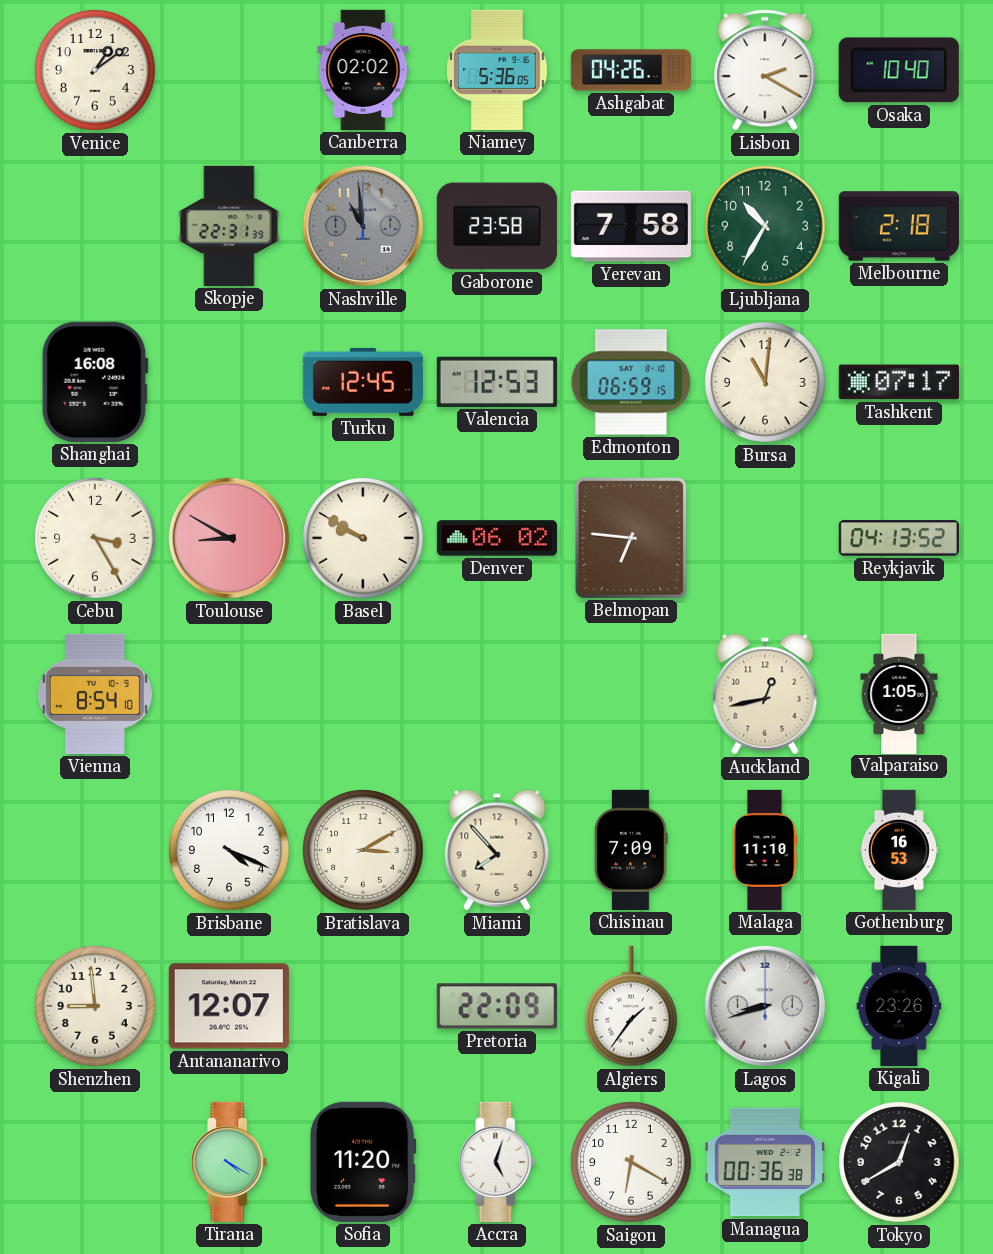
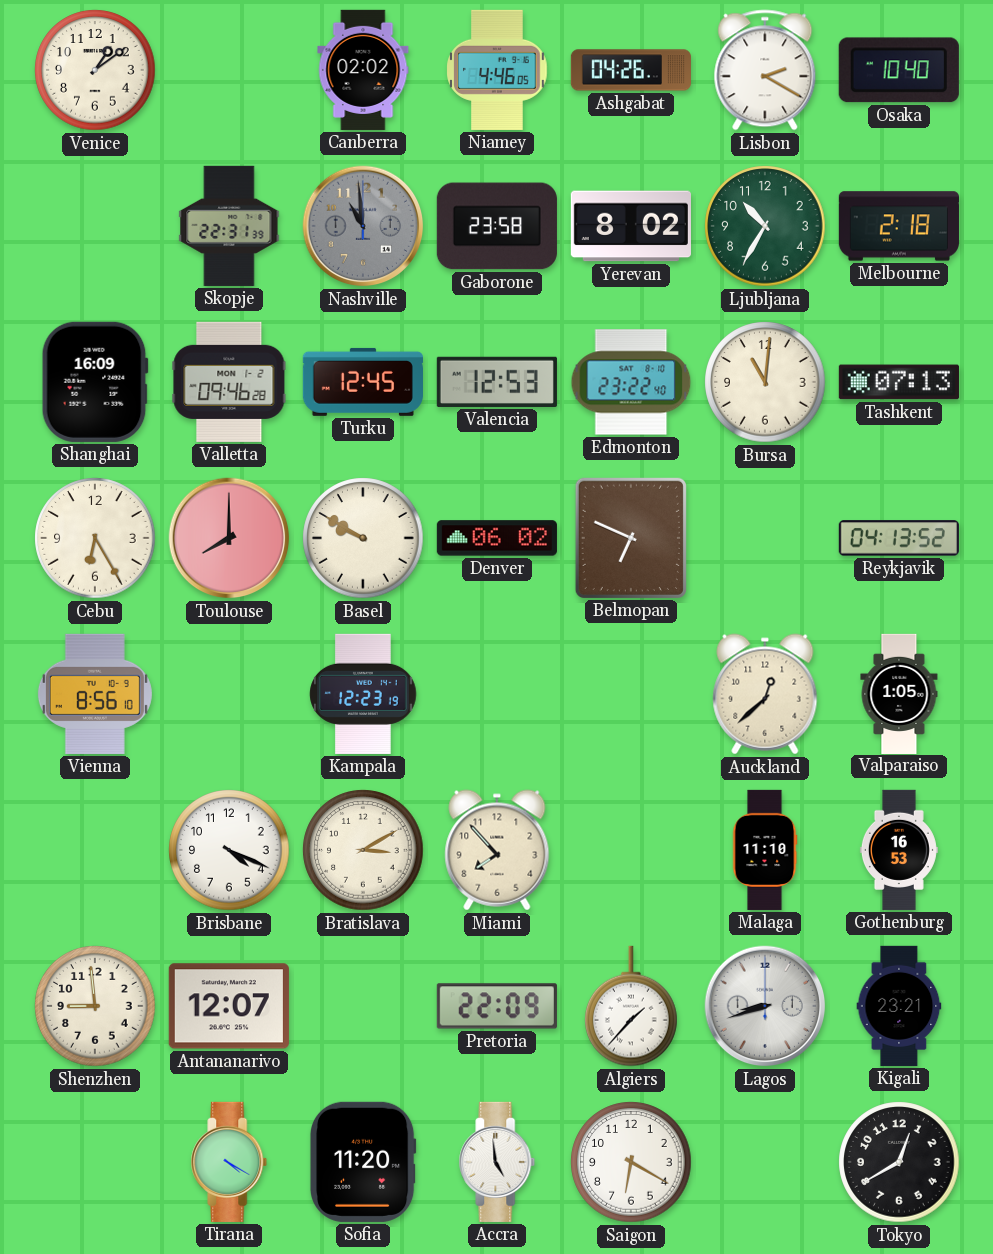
Niamey: 5:36 -> 4:46 (497, 70)
Yerevan: 7:58 -> 8:02 (631, 226)
Shanghai: 16:08 -> 16:09 (95, 382)
Valletta: none -> 09:46 (229, 382)
Edmonton: 06:59 -> 23:22 (631, 382)
Tashkent: 07:17 -> 07:13 (899, 382)
Cebu: 3:25 -> 6:25 (95, 538)
Toulouse: 8:50 -> 8:00 (229, 538)
Belmopan: 6:46 -> 6:49 (631, 538)
Vienna: 8:54 -> 8:56 (95, 694)
Kampala: none -> 12:23 (363, 694)
Auckland: 12:43 -> 12:38 (765, 694)
Chisinau: 7:09 -> none (631, 850)
Algiers: 1:36 -> 1:37 (632, 1006)
Kigali: 23:26 -> 23:21 (899, 1006)
Accra: 5:03 -> 4:59 (497, 1162)
Managua: 00:36 -> none (765, 1162)
